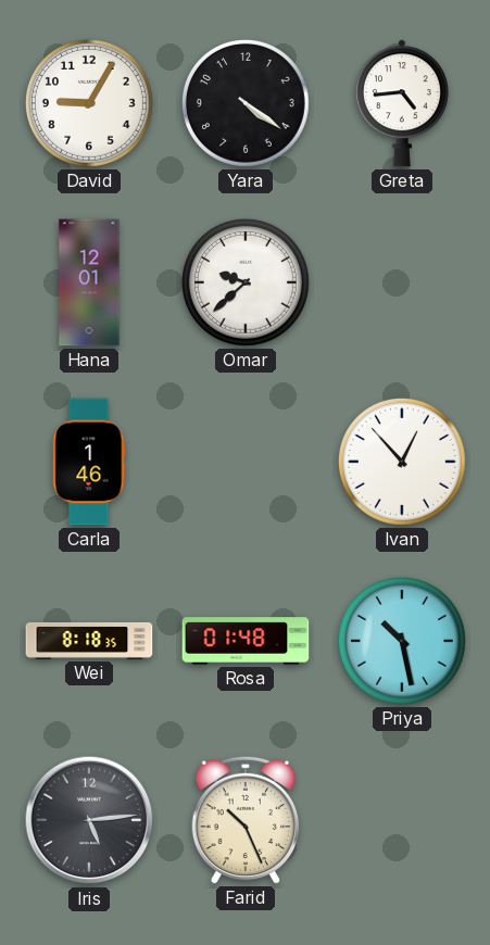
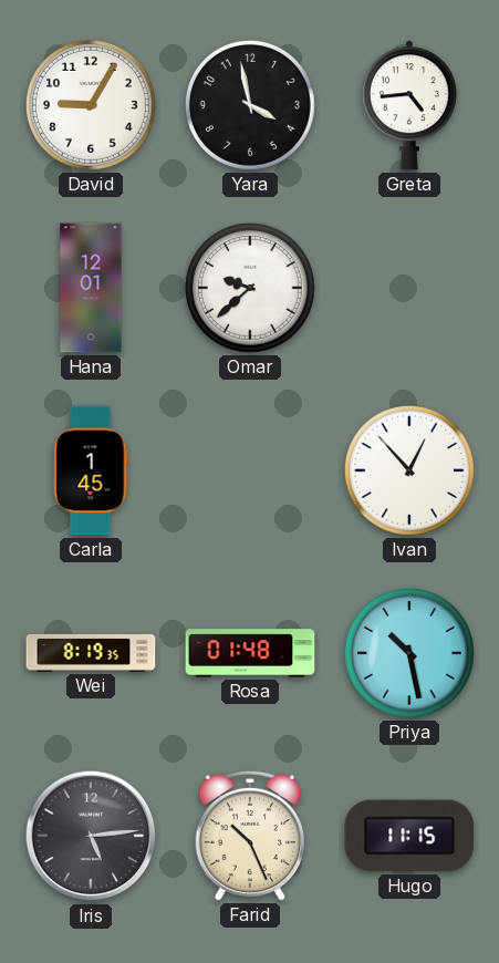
Yara: 4:21 -> 3:58 (250, 105)
Carla: 1:46 -> 1:45 (91, 470)
Wei: 8:18 -> 8:19 (91, 653)
Hugo: none -> 11:15 (409, 836)
